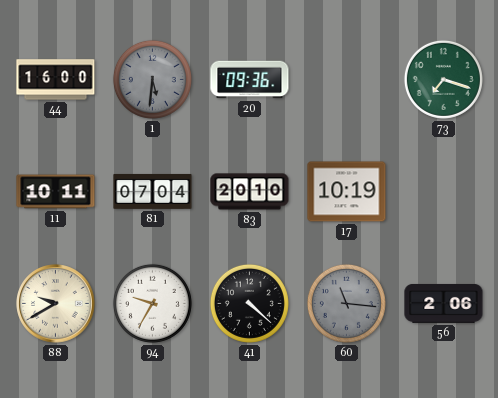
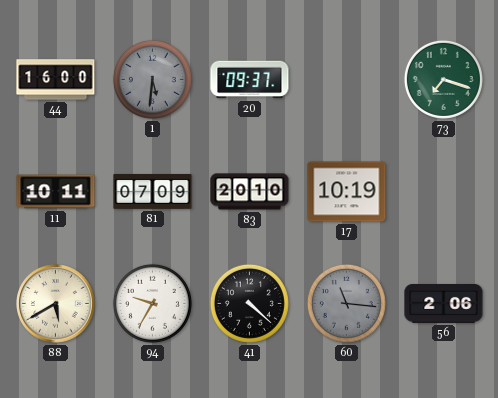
20: 09:36 -> 09:37 (250, 80)
81: 07:04 -> 07:09 (153, 191)
88: 9:40 -> 5:40 (56, 304)
